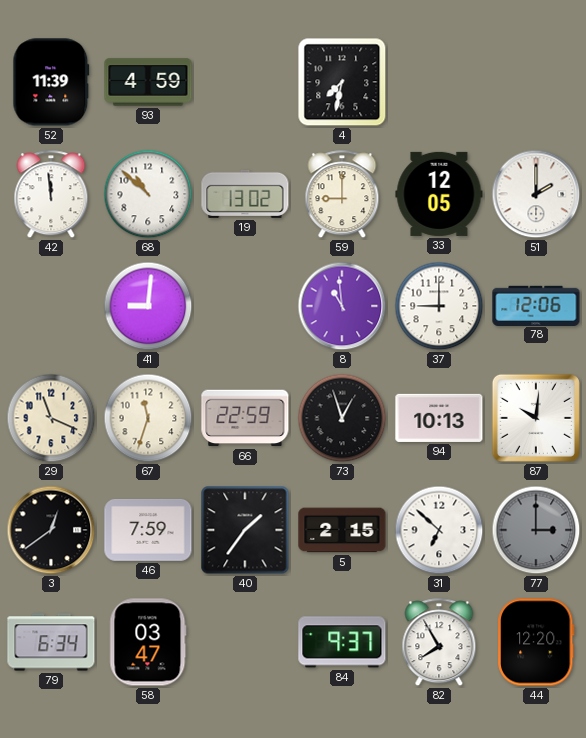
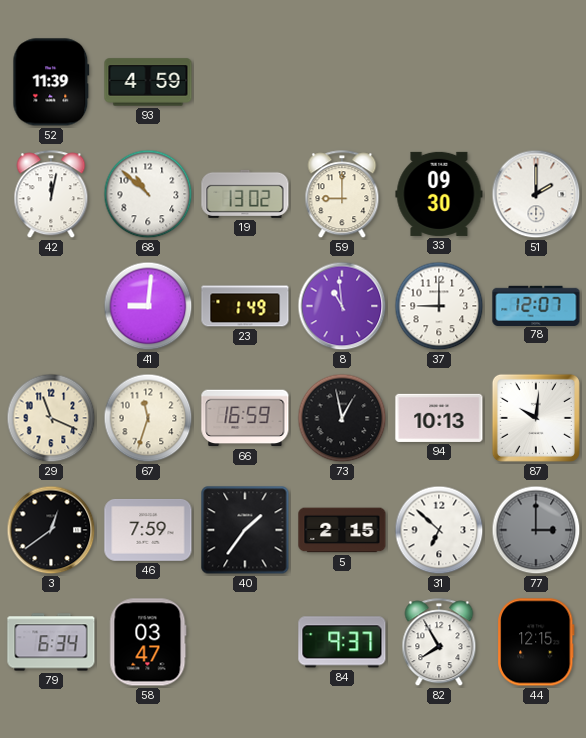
4: 7:32 -> none (342, 82)
42: 11:59 -> 12:02 (51, 195)
33: 12:05 -> 09:30 (439, 194)
23: none -> 1:49 (245, 306)
78: 12:06 -> 12:07 (536, 305)
66: 22:59 -> 16:59 (245, 418)
73: 12:57 -> 12:58 (342, 418)
44: 12:20 -> 12:15 (537, 642)
